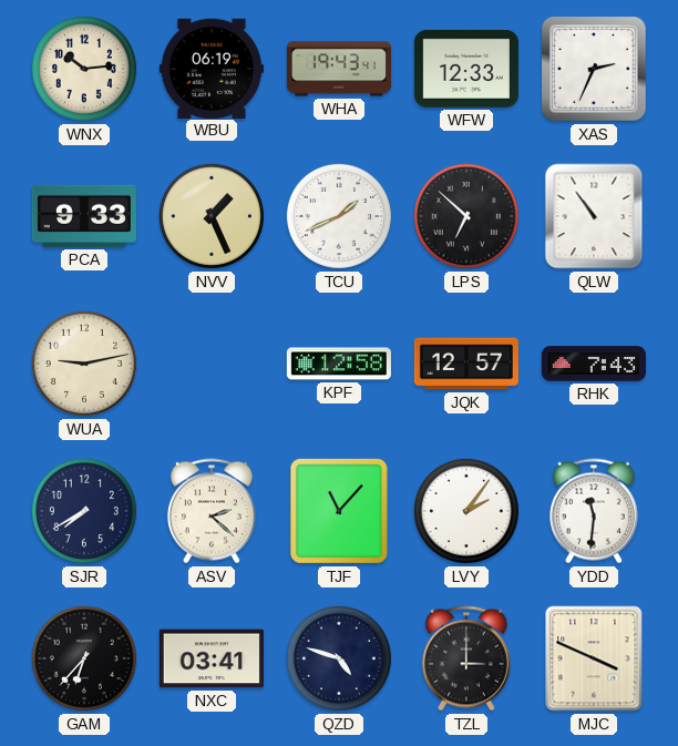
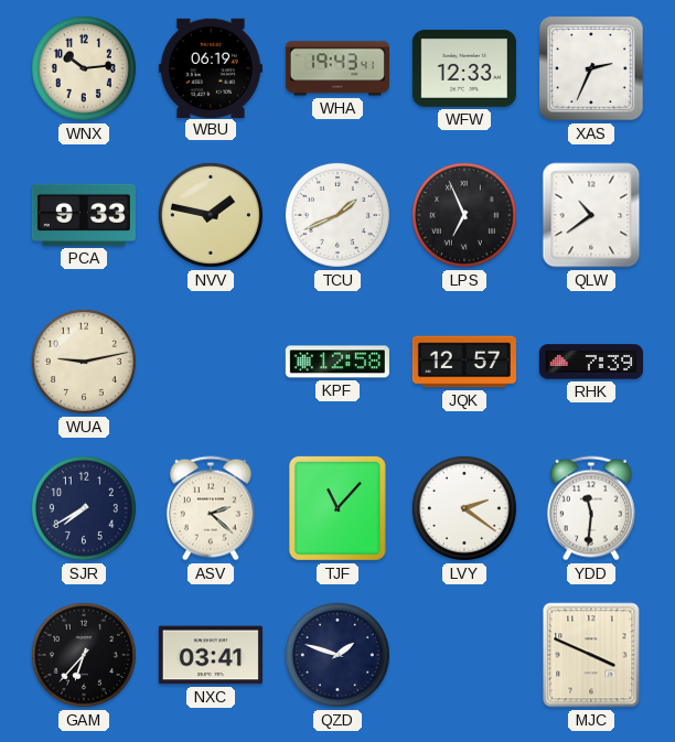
NVV: 1:26 -> 1:47 (211, 215)
LPS: 6:52 -> 6:56 (464, 215)
QLW: 10:54 -> 10:39 (591, 215)
RHK: 7:43 -> 7:39 (591, 362)
LVY: 2:06 -> 2:21 (464, 508)
QZD: 4:48 -> 1:48 (337, 655)
TZL: 3:00 -> none (466, 658)
